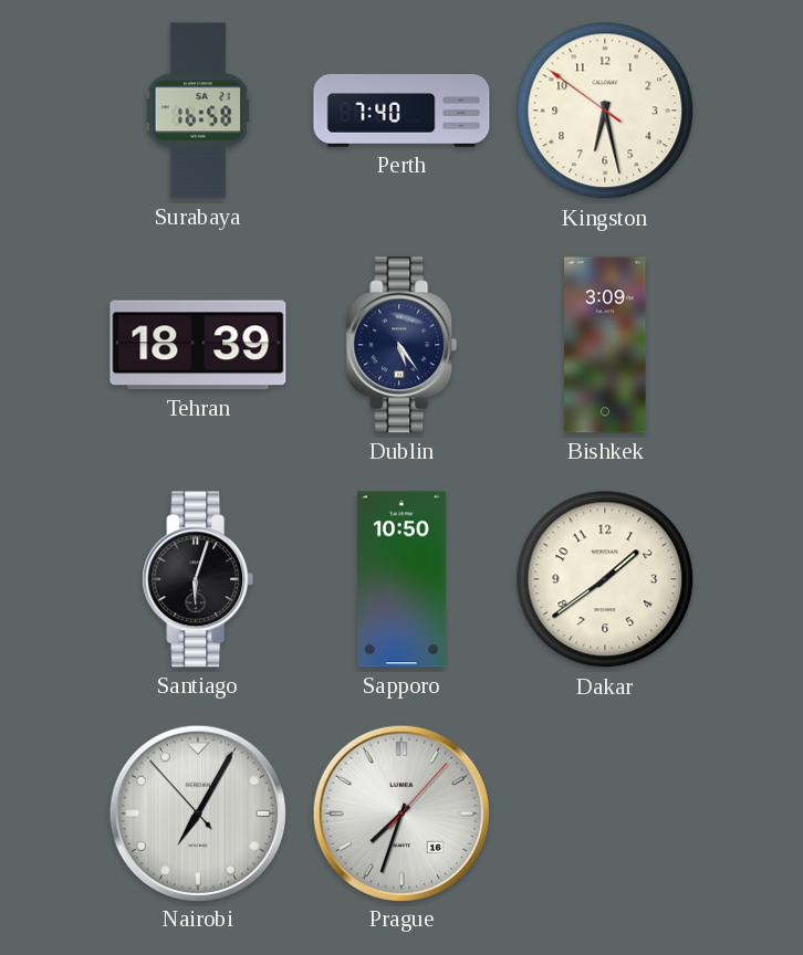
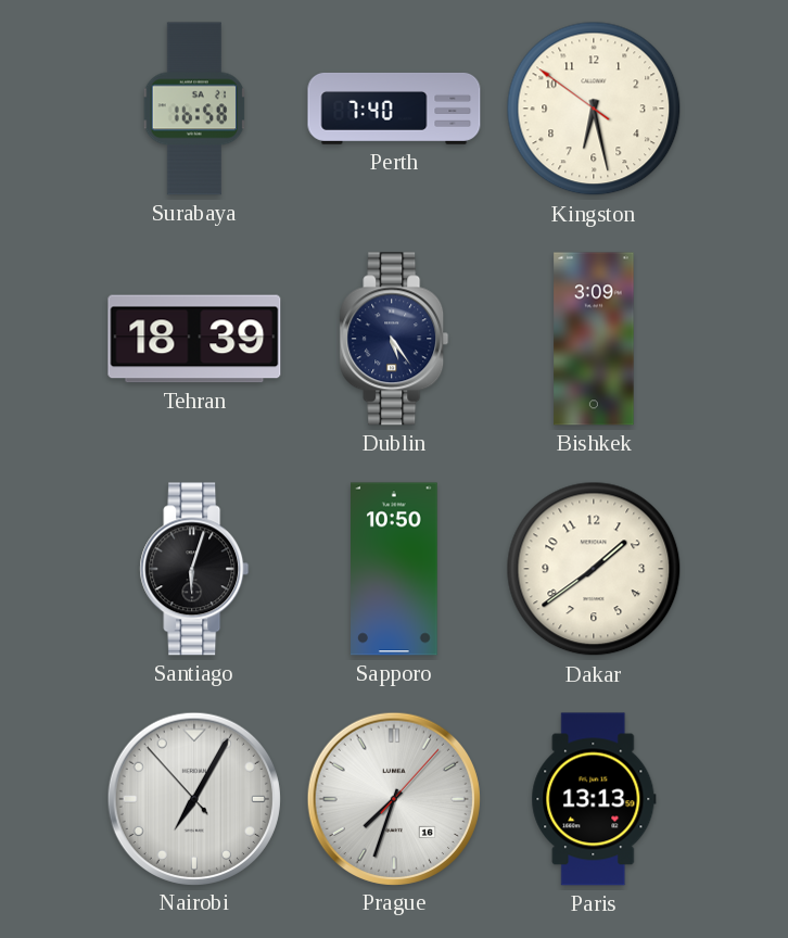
Paris: none -> 13:13 (594, 799)
